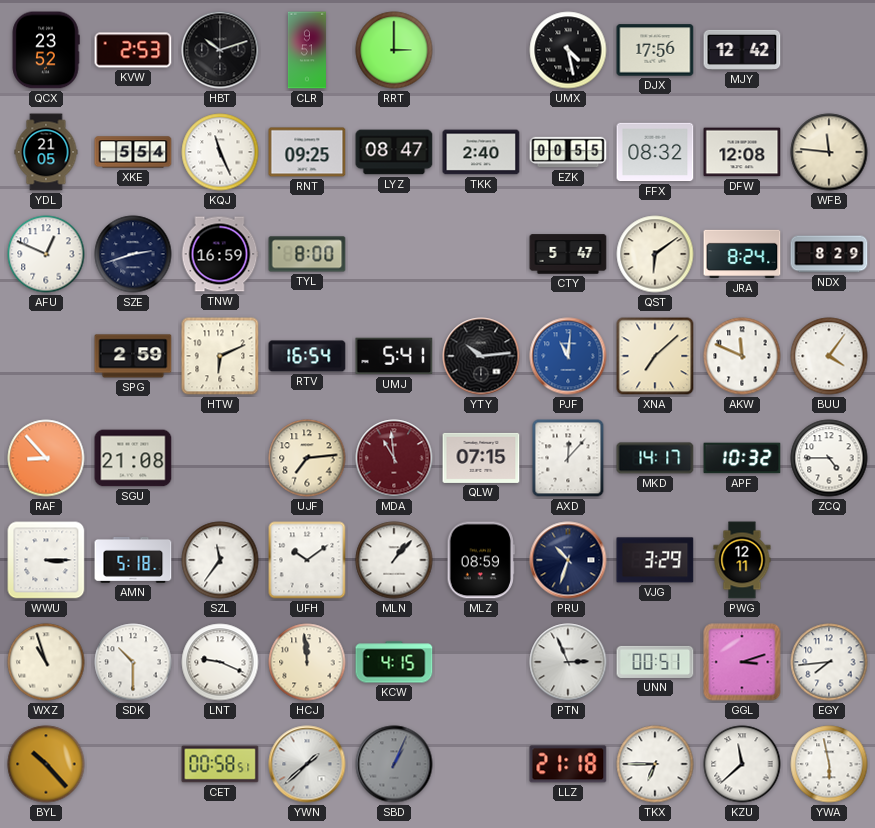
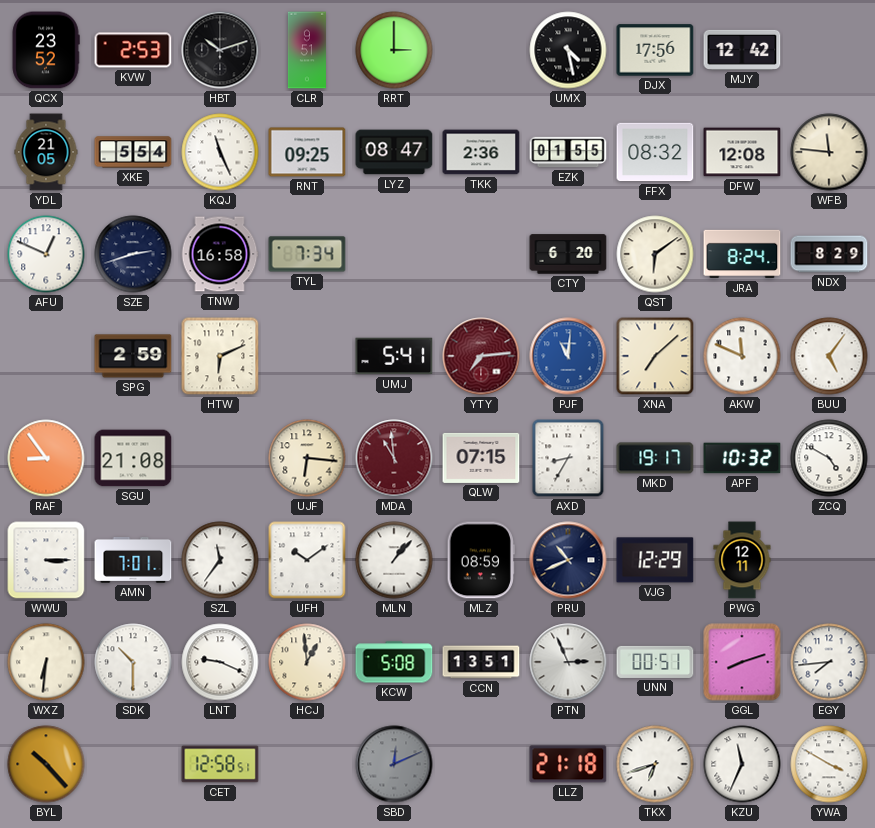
TKK: 2:40 -> 2:36 (481, 152)
EZK: 00:55 -> 01:55 (568, 152)
TNW: 16:59 -> 16:58 (220, 254)
TYL: 8:00 -> 7:34 (307, 254)
CTY: 5:47 -> 6:20 (568, 254)
RTV: 16:54 -> none (307, 356)
YTY: 10:14 -> 7:14 (481, 356)
YTY dial: black -> burgundy (481, 356)
BUU: 4:06 -> 5:06 (829, 356)
RAF: 8:53 -> 8:54 (46, 458)
UJF: 7:14 -> 6:16 (307, 458)
AXD: 12:07 -> 8:35 (568, 458)
MKD: 14:17 -> 19:17 (655, 458)
ZCQ: 4:45 -> 4:50 (829, 458)
AMN: 5:18 -> 7:01 (133, 560)
PRU: 10:33 -> 10:41 (568, 560)
VJG: 3:29 -> 12:29 (655, 560)
WXZ: 10:57 -> 6:31 (46, 662)
HCJ: 11:59 -> 12:59 (307, 662)
KCW: 4:15 -> 5:08 (394, 662)
CCN: none -> 13:51 (481, 662)
GGL: 3:12 -> 8:12 (742, 662)
CET: 00:58 -> 12:58 (220, 764)
YWN: 1:38 -> none (307, 764)
SBD: 1:04 -> 12:11 (394, 764)
TKX: 6:45 -> 6:42 (655, 764)
KZU: 11:38 -> 11:34 (742, 764)
YWA: 5:58 -> 3:50 (829, 764)
